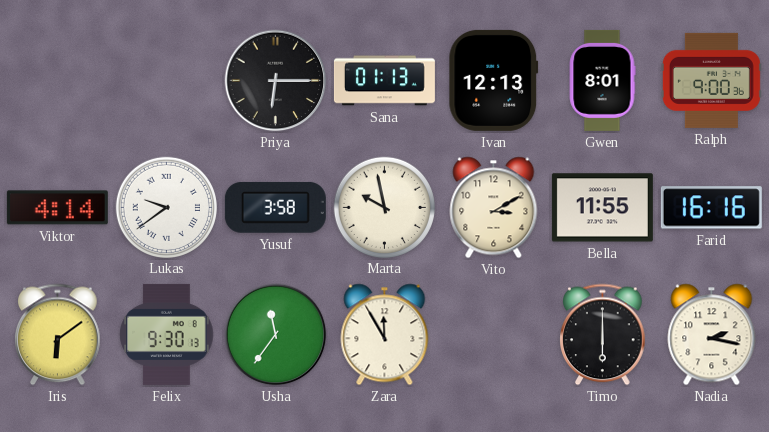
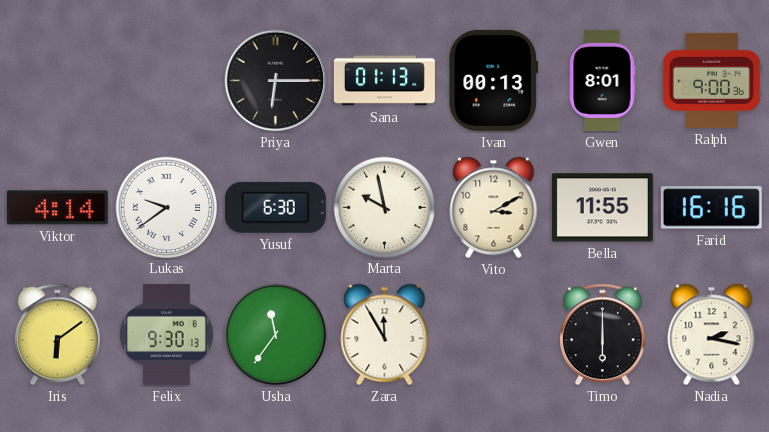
Ivan: 12:13 -> 00:13 (494, 80)
Yusuf: 3:58 -> 6:30 (275, 207)
